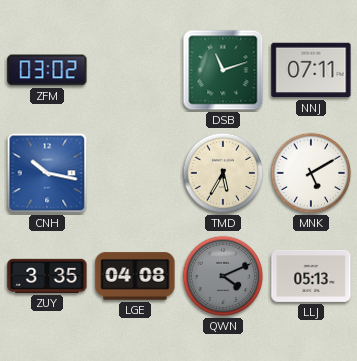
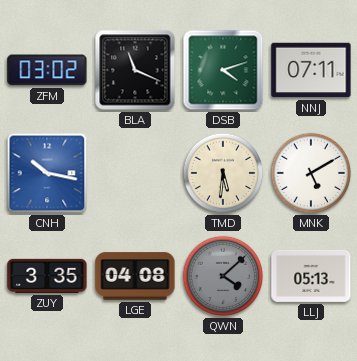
BLA: none -> 11:19 (135, 70)
DSB: 11:12 -> 4:12 (223, 70)
TMD: 5:35 -> 5:31 (223, 173)
QWN: 4:11 -> 4:08 (223, 276)
